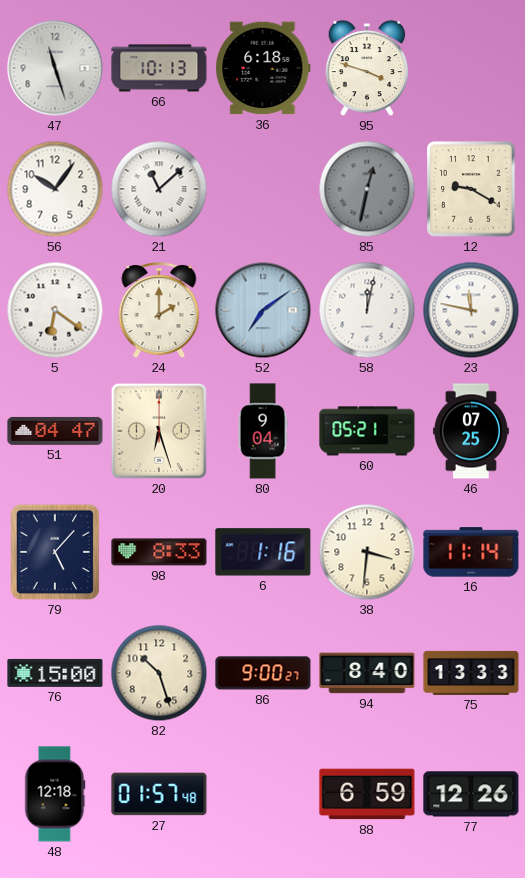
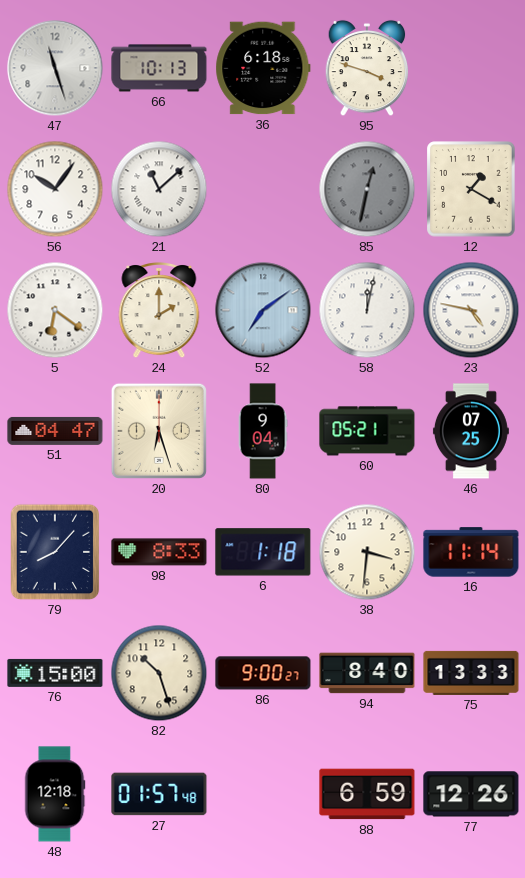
12: 9:20 -> 1:20 (471, 189)
23: 11:47 -> 4:47 (471, 310)
79: 5:07 -> 8:07 (55, 552)
6: 1:16 -> 1:18 (263, 552)
